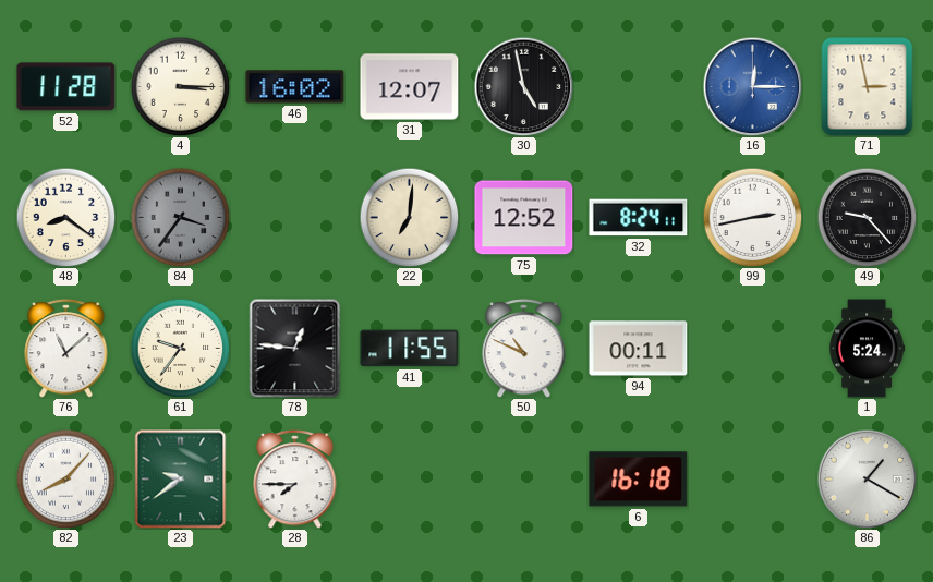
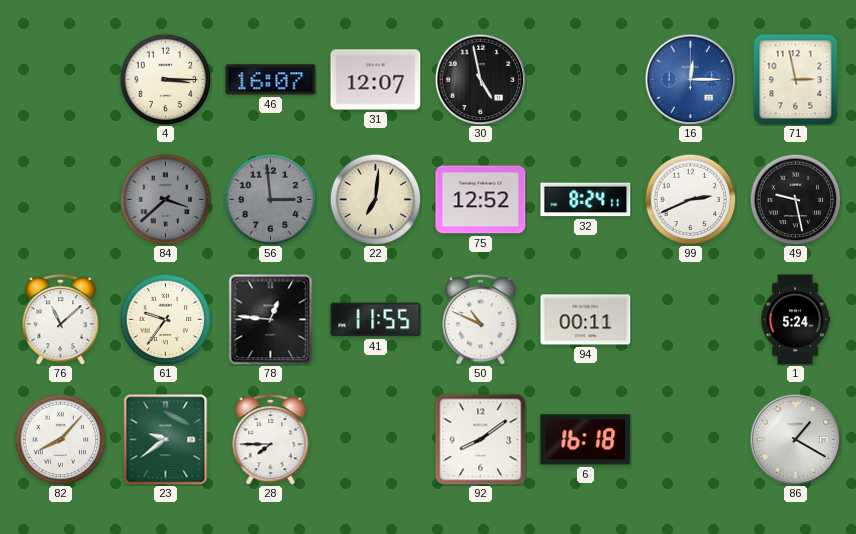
52: 11:28 -> none (66, 87)
46: 16:02 -> 16:07 (271, 80)
48: 8:21 -> none (65, 217)
84: 3:36 -> 3:38 (165, 199)
56: none -> 2:59 (270, 199)
99: 2:43 -> 2:41 (690, 199)
49: 9:23 -> 9:28 (795, 199)
92: none -> 8:09 (481, 440)
